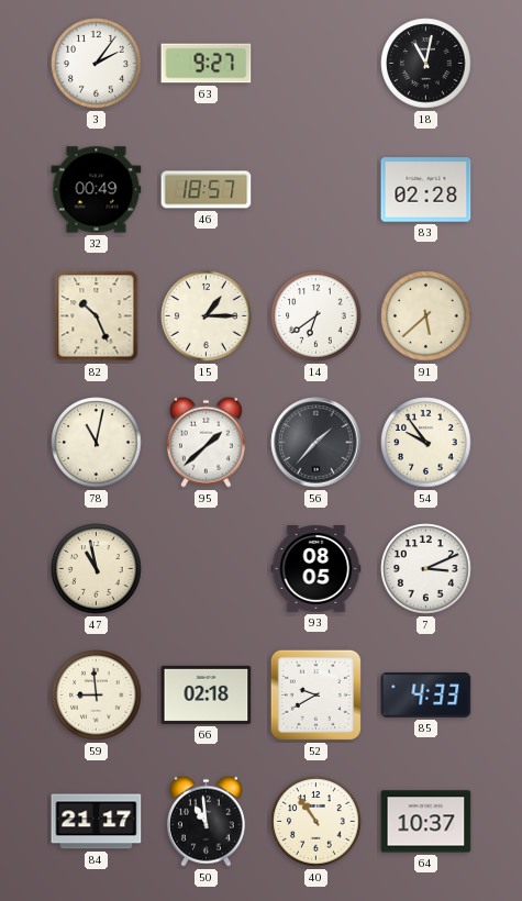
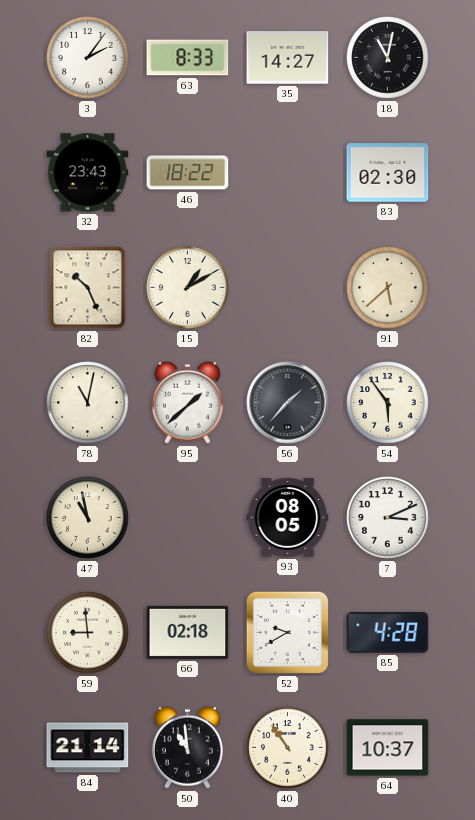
63: 9:27 -> 8:33 (188, 58)
35: none -> 14:27 (288, 58)
32: 00:49 -> 23:43 (88, 173)
46: 18:57 -> 18:22 (188, 173)
83: 02:28 -> 02:30 (388, 173)
15: 1:15 -> 1:10 (188, 288)
14: 6:39 -> none (316, 316)
54: 9:54 -> 5:54 (388, 403)
85: 4:33 -> 4:28 (388, 632)
84: 21:17 -> 21:14 (88, 748)
